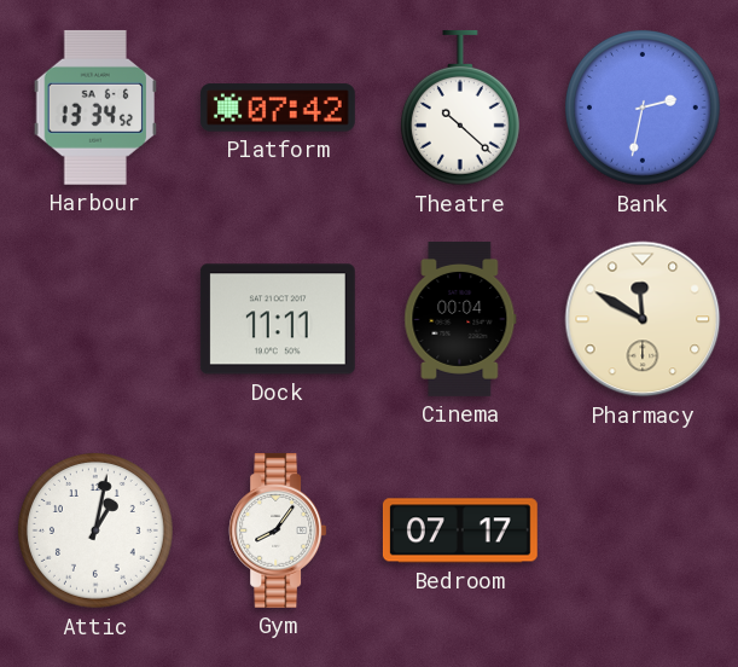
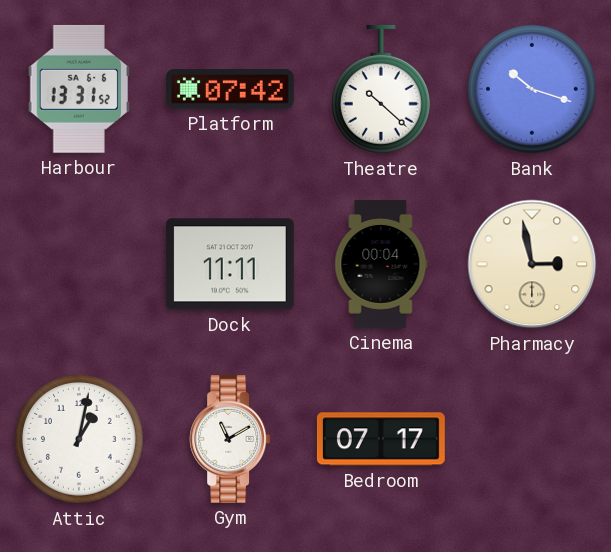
Harbour: 13:34 -> 13:31 (79, 89)
Bank: 2:32 -> 10:18 (532, 89)
Pharmacy: 11:50 -> 2:58 (532, 264)
Gym: 8:06 -> 11:10 (230, 439)
